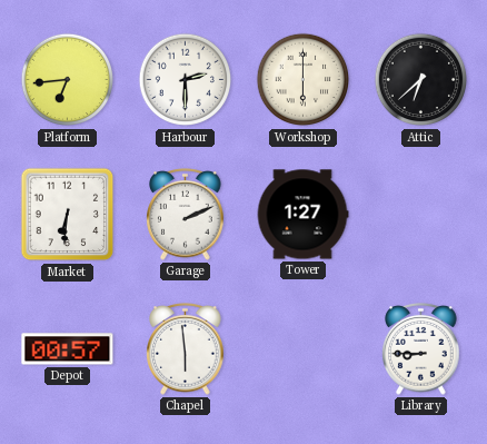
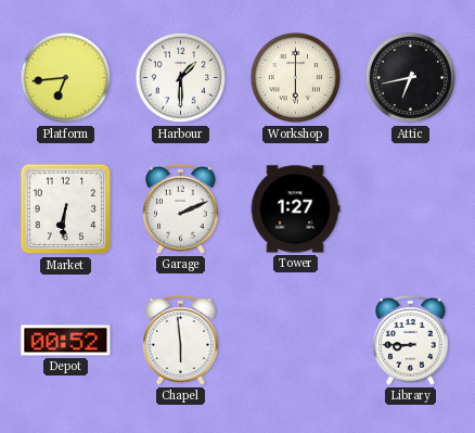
Harbour: 2:30 -> 1:30 (181, 78)
Attic: 6:38 -> 6:43 (411, 78)
Depot: 00:57 -> 00:52 (66, 341)
